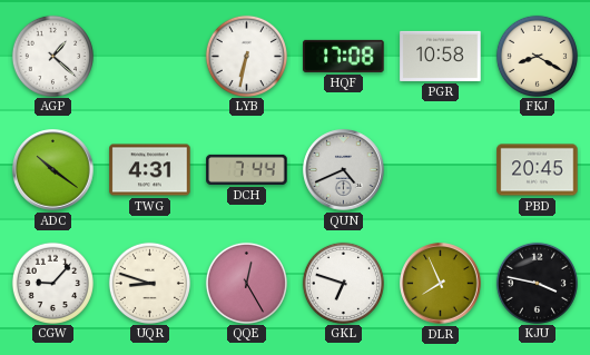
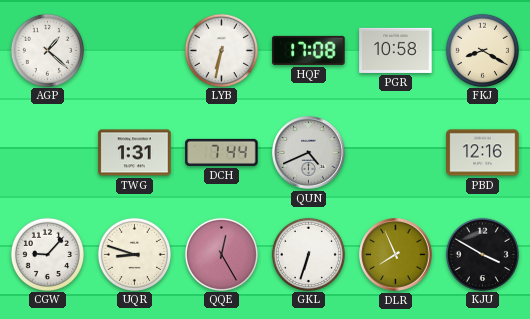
ADC: 10:21 -> none (53, 170)
TWG: 4:31 -> 1:31 (135, 153)
PBD: 20:45 -> 12:16 (483, 153)
GKL: 6:48 -> 6:33 (308, 254)
KJU: 3:47 -> 3:50 (482, 254)
